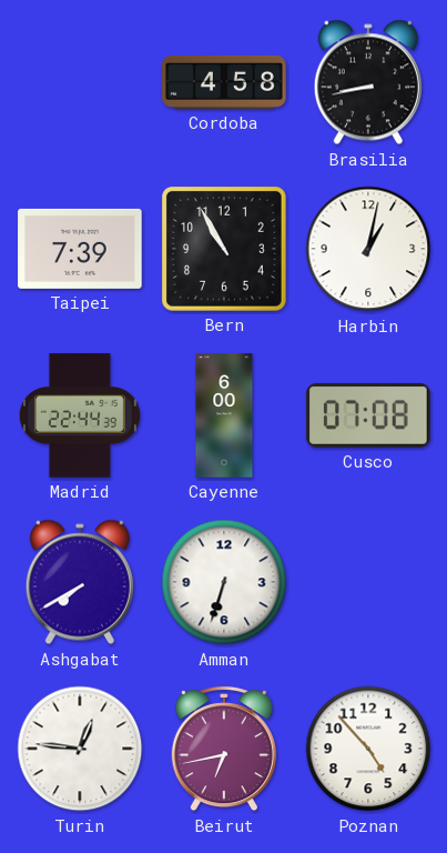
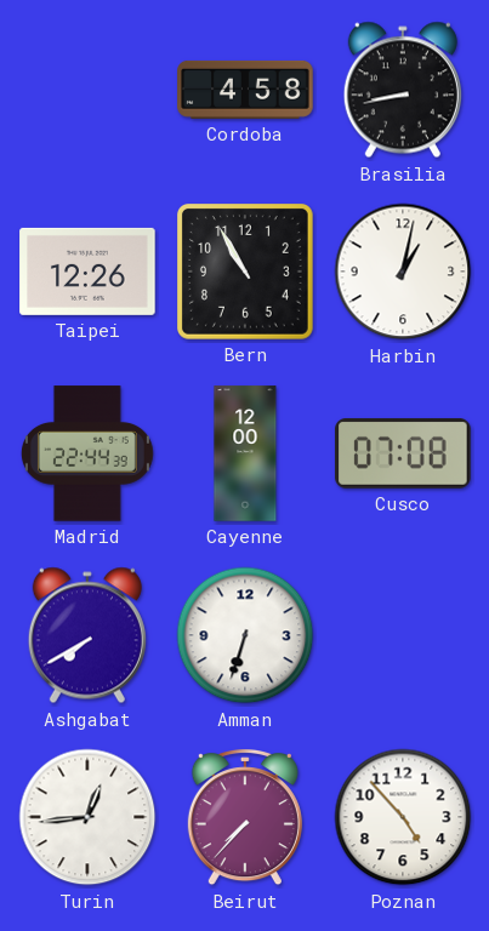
Taipei: 7:39 -> 12:26 (87, 272)
Cayenne: 6:00 -> 12:00 (245, 453)
Turin: 12:46 -> 12:44 (87, 817)
Beirut: 6:43 -> 7:37 (245, 818)
